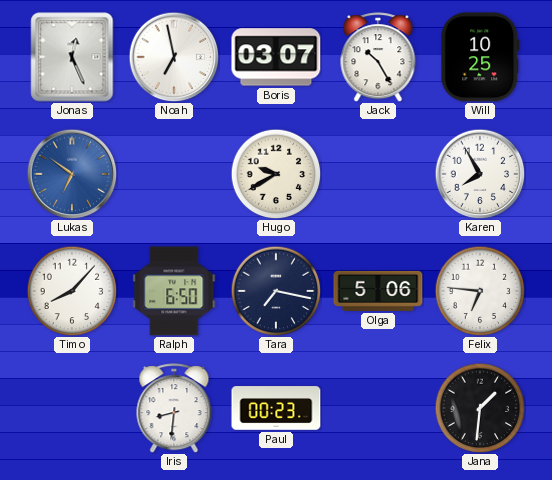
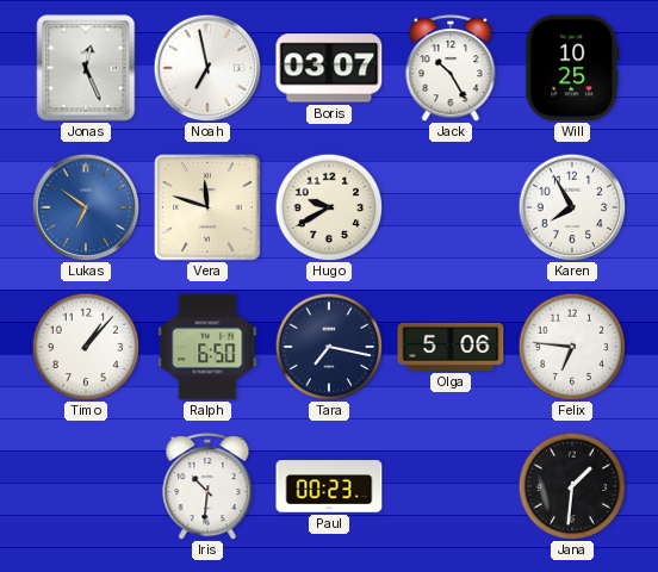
Vera: none -> 11:48 (207, 207)
Timo: 8:07 -> 1:07 (86, 347)
Iris: 8:31 -> 10:31 (207, 486)
